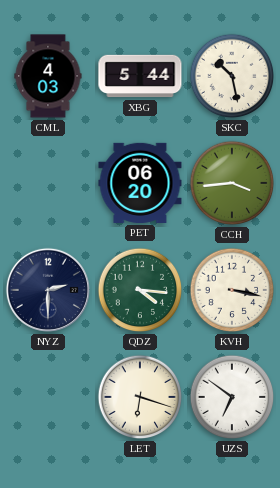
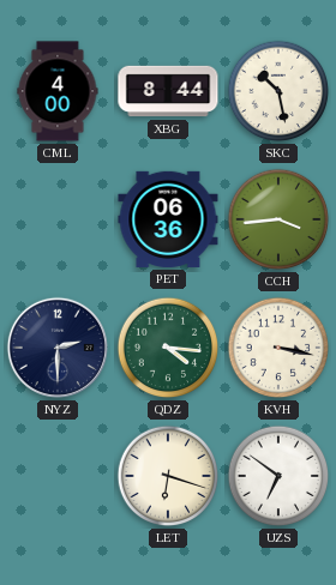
CML: 4:03 -> 4:00 (58, 91)
XBG: 5:44 -> 8:44 (168, 91)
PET: 06:20 -> 06:36 (168, 219)
